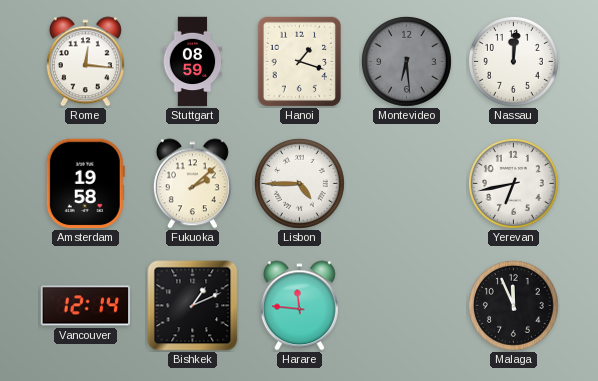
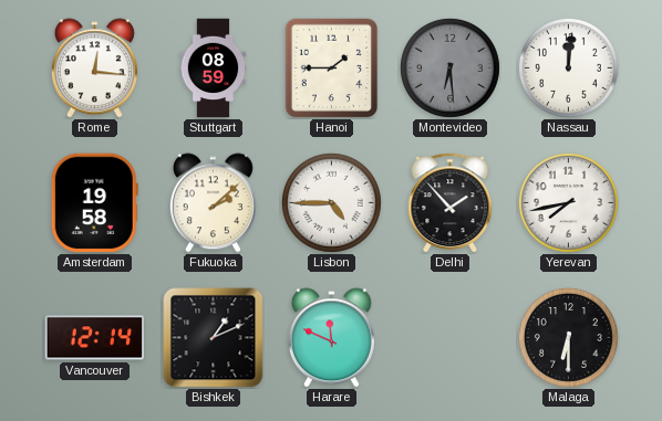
Hanoi: 1:18 -> 1:45 (332, 69)
Delhi: none -> 1:53 (451, 203)
Yerevan: 6:43 -> 7:43 (568, 202)
Harare: 11:46 -> 11:49 (331, 338)
Malaga: 11:56 -> 6:30 (568, 337)
